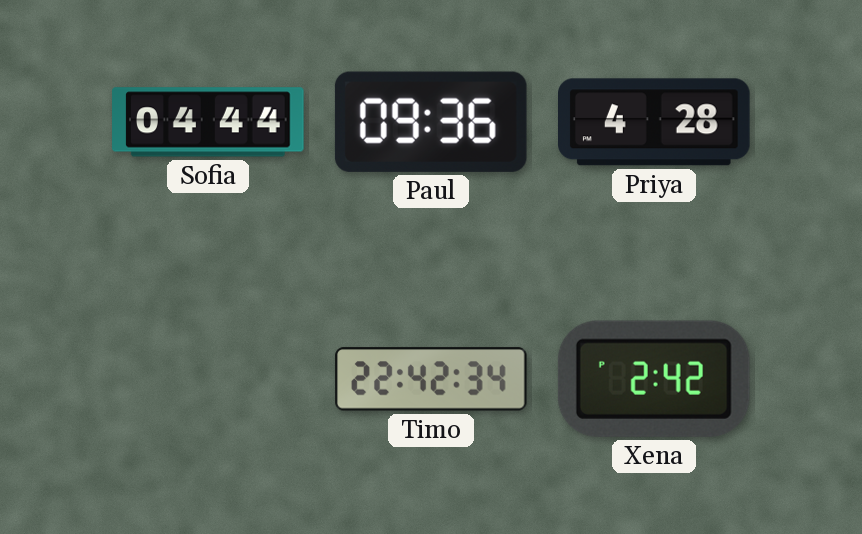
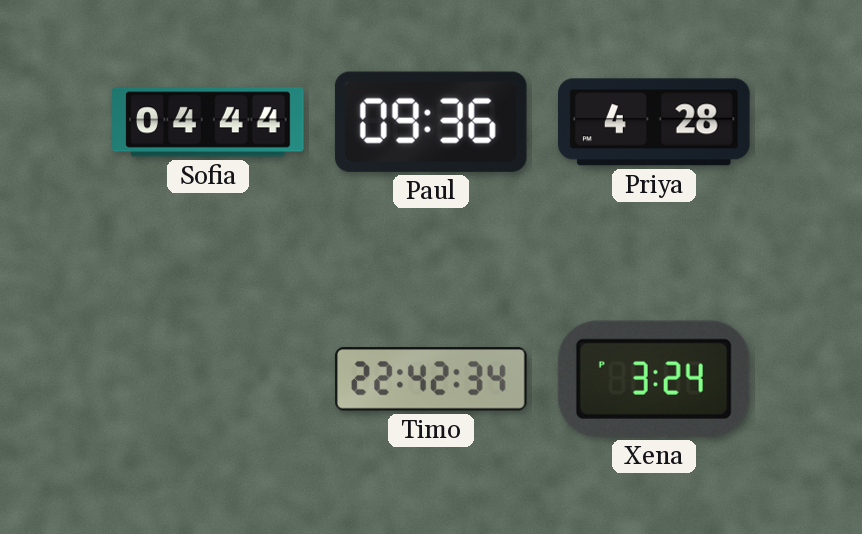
Xena: 2:42 -> 3:24 (654, 379)
